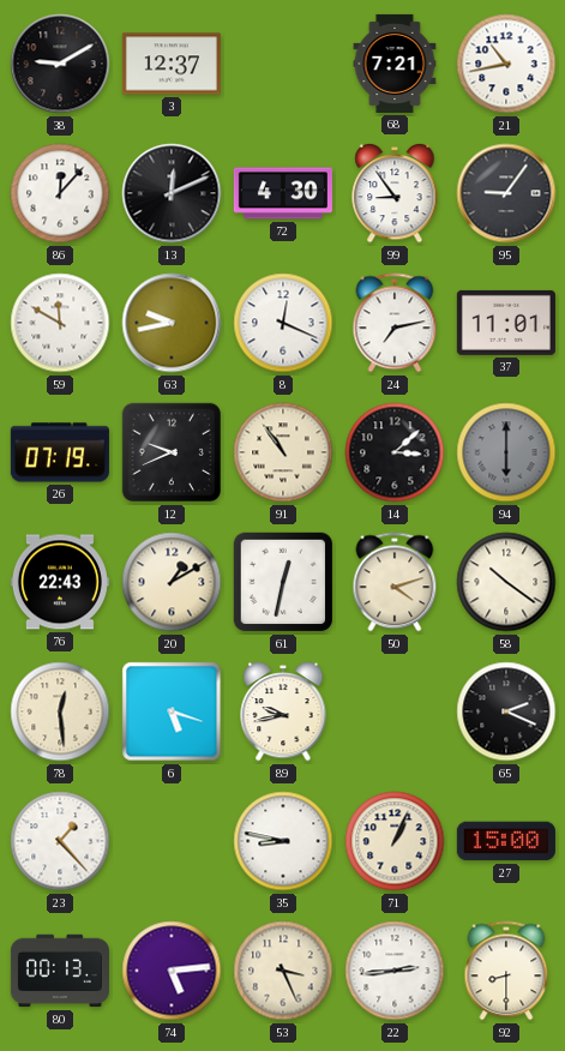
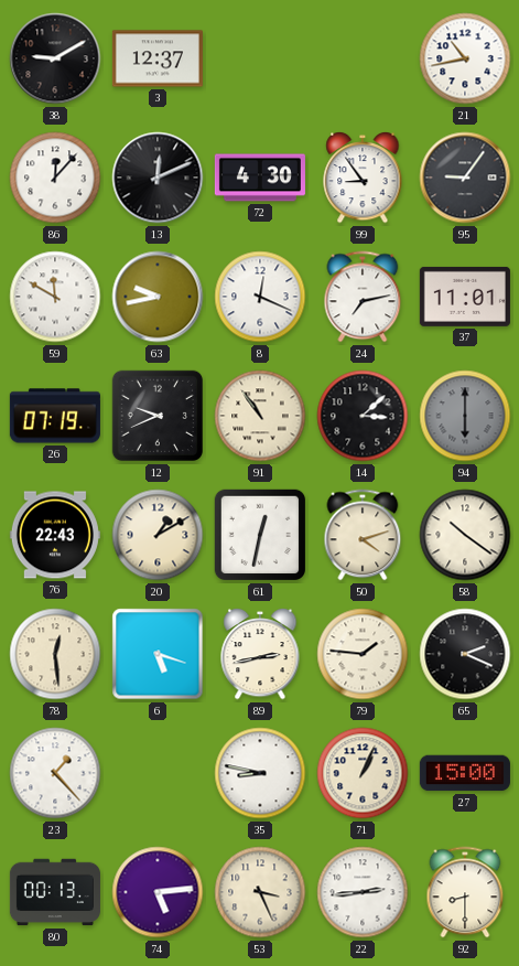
68: 7:21 -> none (395, 64)
89: 9:43 -> 2:43 (260, 654)
79: none -> 1:46 (363, 654)
